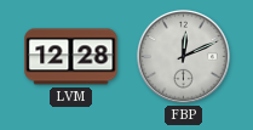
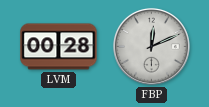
LVM: 12:28 -> 00:28 (59, 47)
